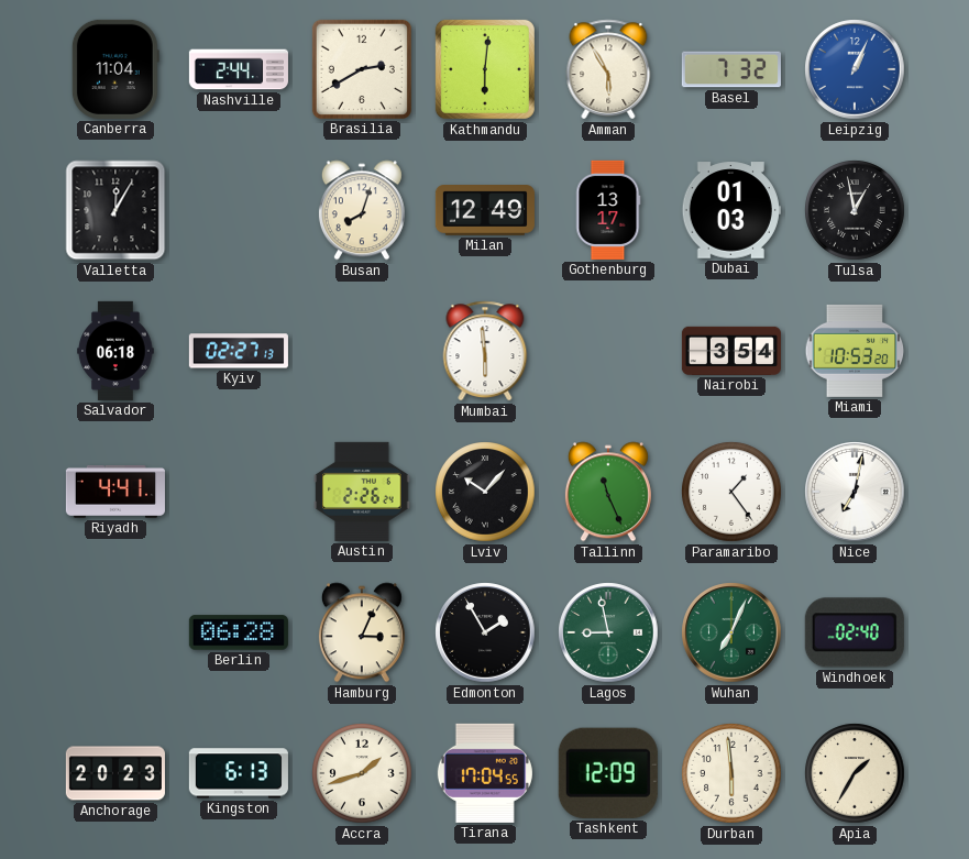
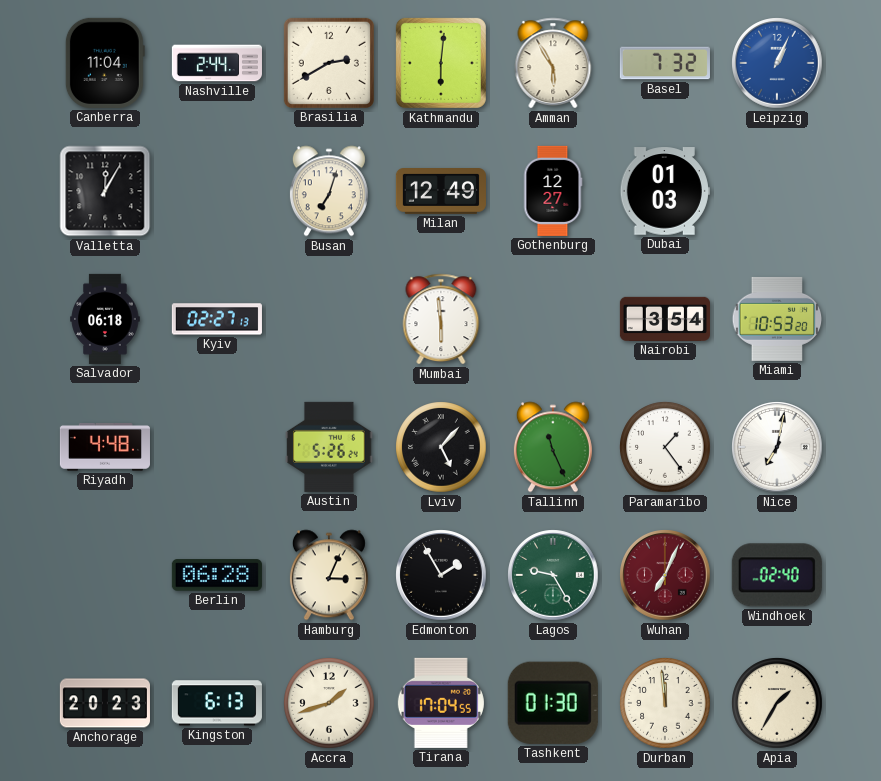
Busan: 8:03 -> 7:03 (329, 191)
Gothenburg: 13:17 -> 12:27 (553, 191)
Tulsa: 12:58 -> none (855, 210)
Riyadh: 4:41 -> 4:48 (105, 447)
Austin: 2:26 -> 5:26 (329, 447)
Lviv: 10:07 -> 5:07 (441, 447)
Lagos: 8:58 -> 9:25 (553, 575)
Wuhan dial: green -> burgundy (665, 575)
Tashkent: 12:09 -> 01:30 (553, 703)
Durban: 5:59 -> 11:59 (665, 703)
